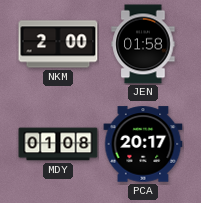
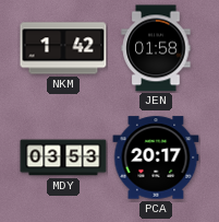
NKM: 2:00 -> 1:42 (63, 48)
MDY: 01:08 -> 03:53 (63, 157)
